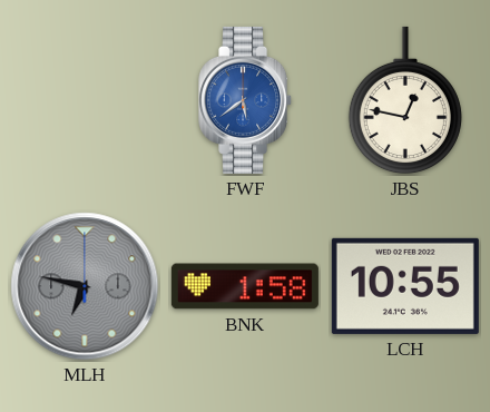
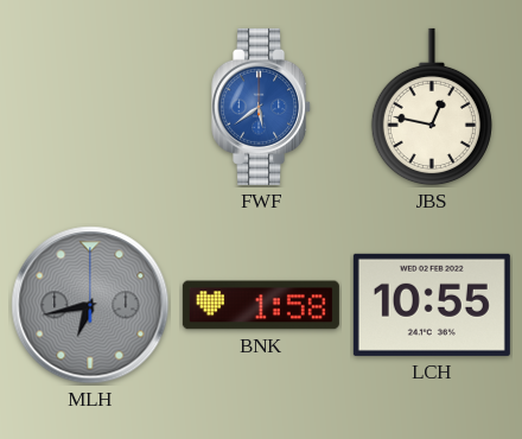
MLH: 6:47 -> 6:43 (90, 305)
